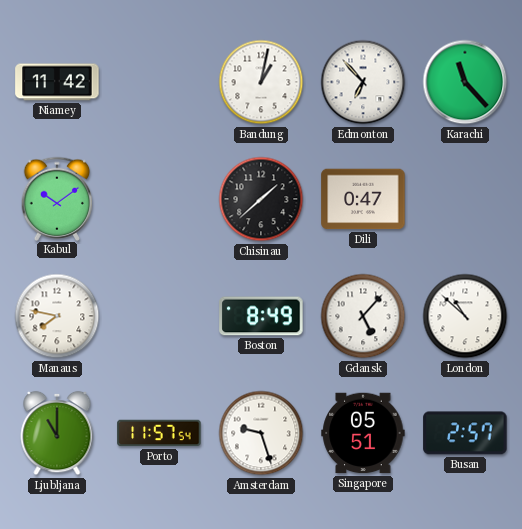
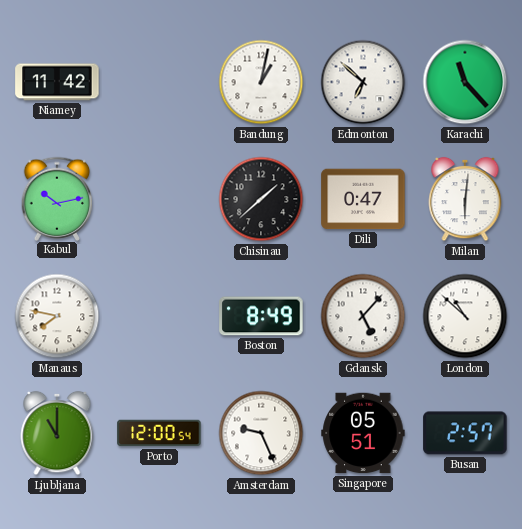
Edmonton: 6:53 -> 6:52 (363, 82)
Kabul: 10:09 -> 10:13 (57, 198)
Milan: none -> 6:01 (465, 199)
Porto: 11:57 -> 12:00 (159, 433)
Amsterdam: 9:27 -> 9:26 (261, 433)
